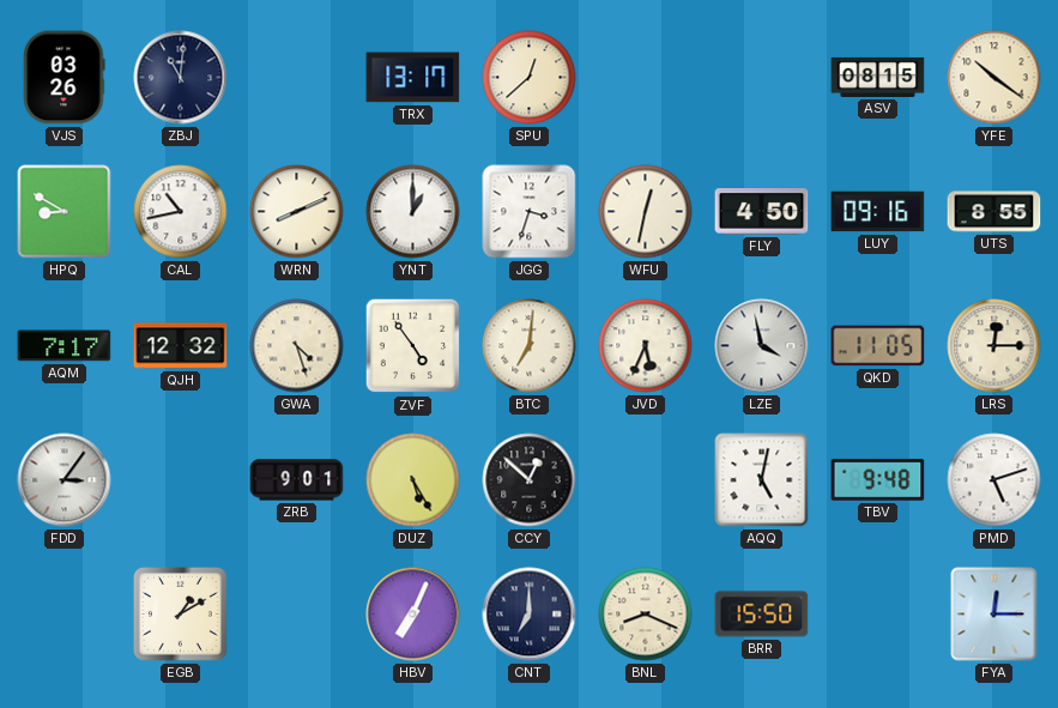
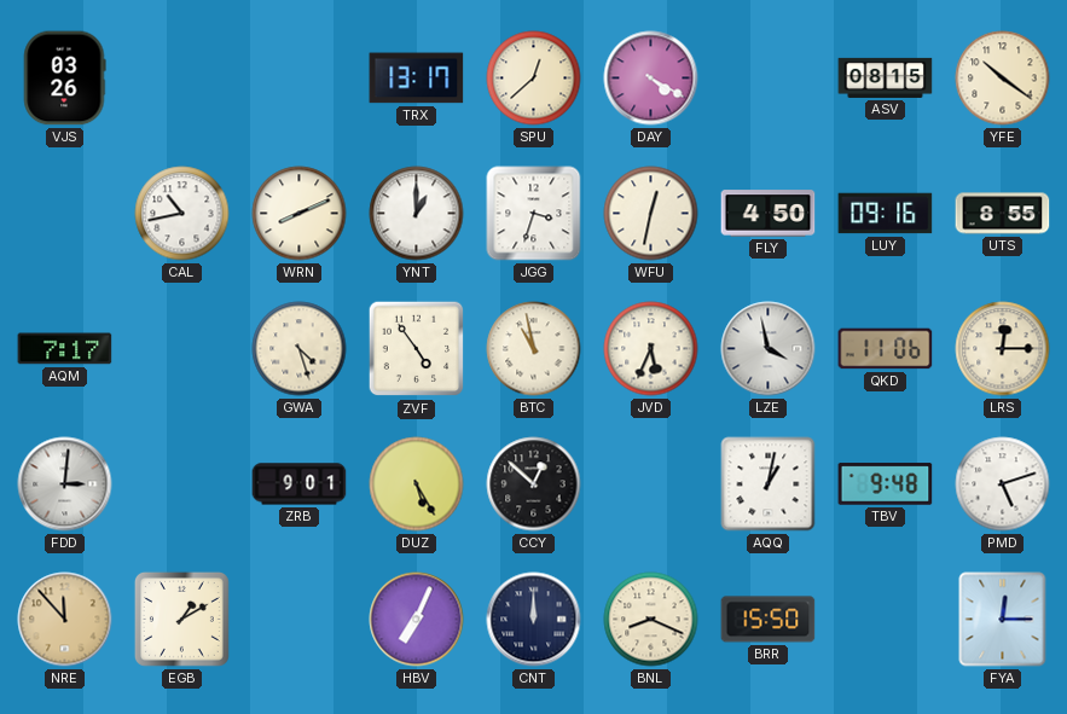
ZBJ: 11:01 -> none (181, 78)
DAY: none -> 4:20 (651, 79)
HPQ: 8:50 -> none (65, 212)
QJH: 12:32 -> none (181, 346)
BTC: 7:01 -> 10:58 (534, 349)
QKD: 11:05 -> 11:06 (886, 349)
FDD: 3:06 -> 3:01 (65, 484)
AQQ: 5:02 -> 1:02 (769, 484)
NRE: none -> 11:53 (65, 620)
CNT: 7:00 -> 12:00 (534, 620)
